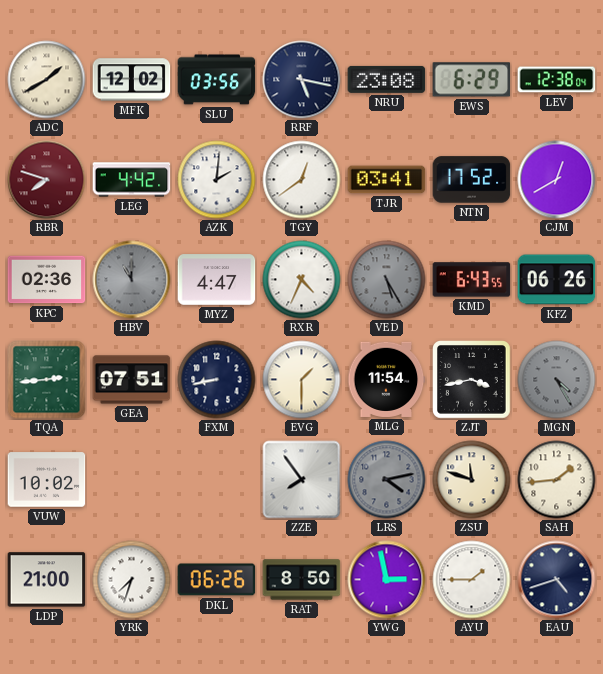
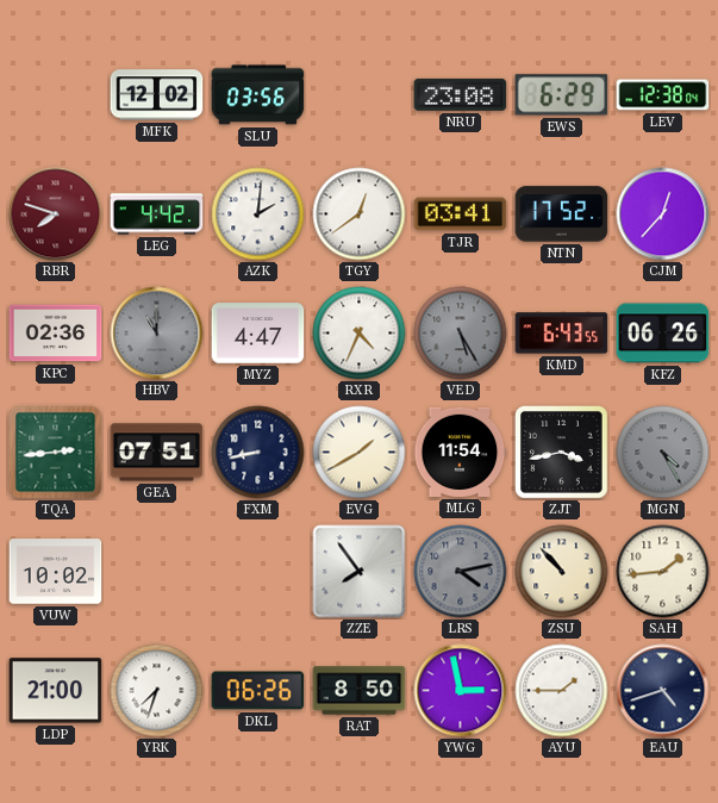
ADC: 1:40 -> none (47, 80)
RRF: 5:17 -> none (302, 80)
CJM: 12:40 -> 12:37 (663, 214)
EVG: 1:30 -> 1:40 (360, 453)
ZSU: 11:48 -> 10:53 (562, 572)
